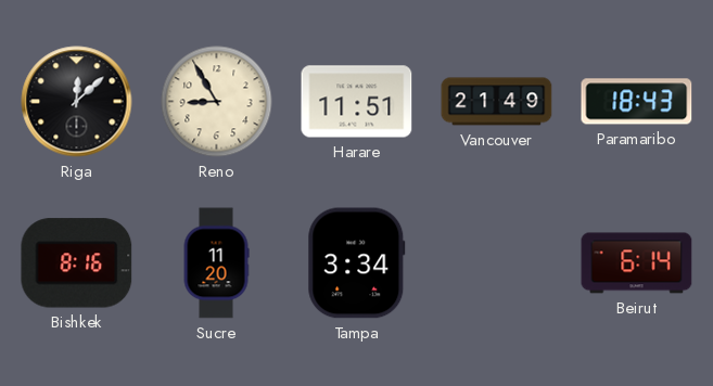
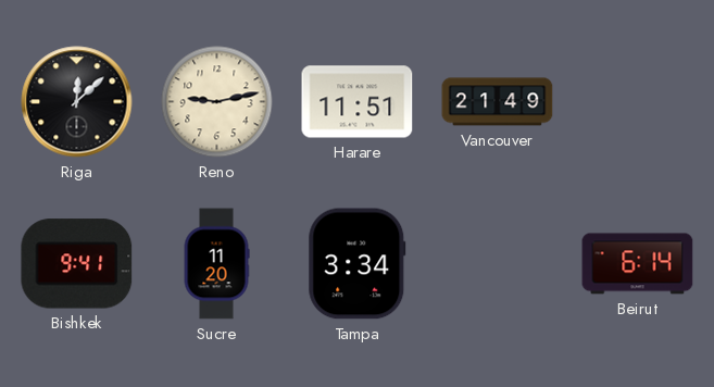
Reno: 8:55 -> 9:13 (217, 102)
Paramaribo: 18:43 -> none (637, 102)
Bishkek: 8:16 -> 9:41 (77, 264)
